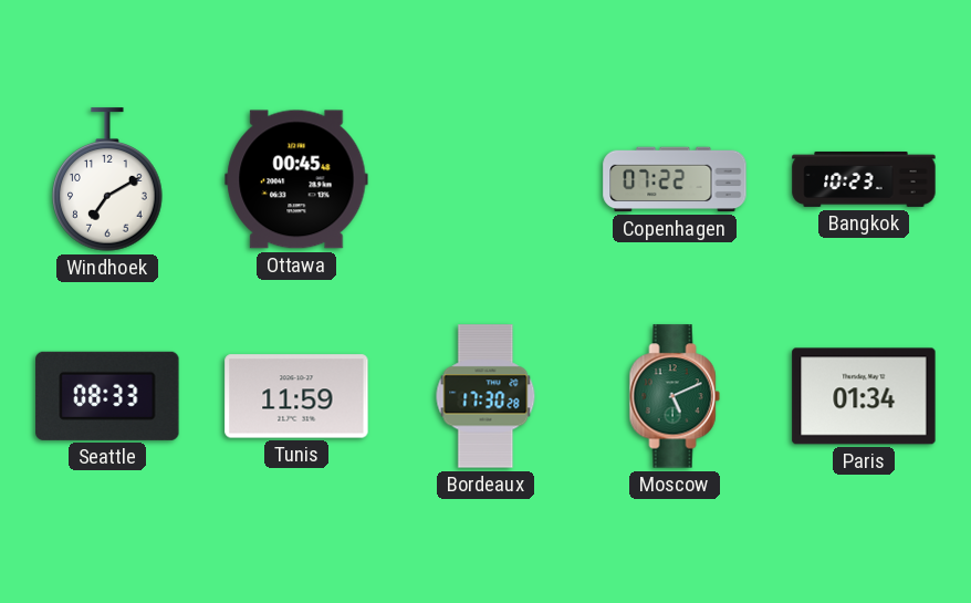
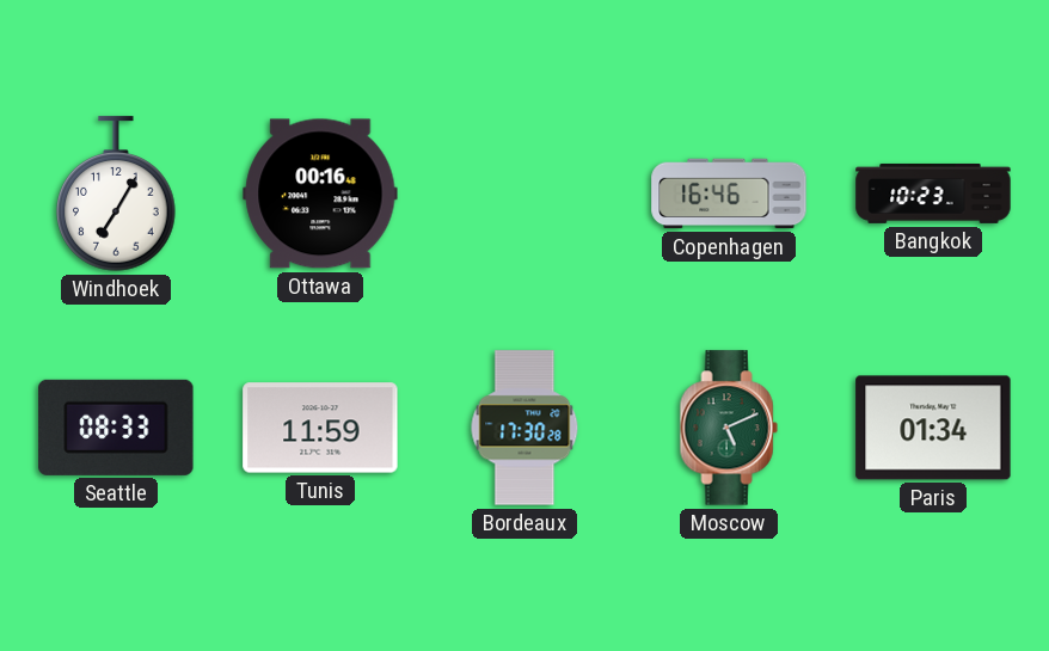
Windhoek: 7:10 -> 7:05 (116, 194)
Ottawa: 00:45 -> 00:16 (320, 194)
Copenhagen: 07:22 -> 16:46 (729, 194)
